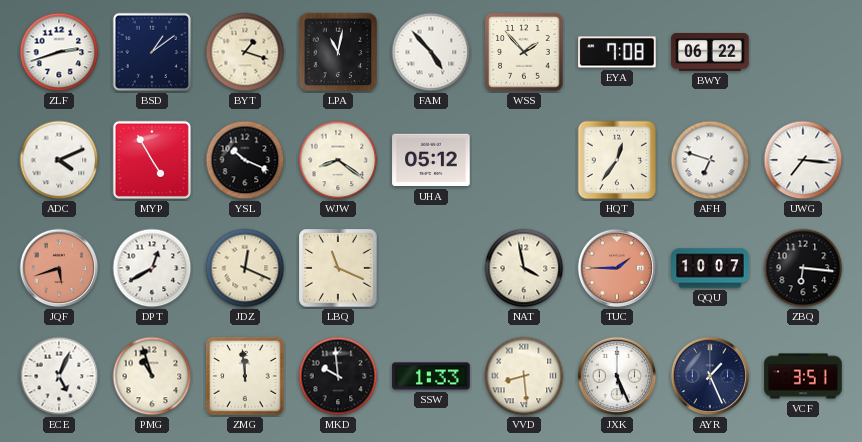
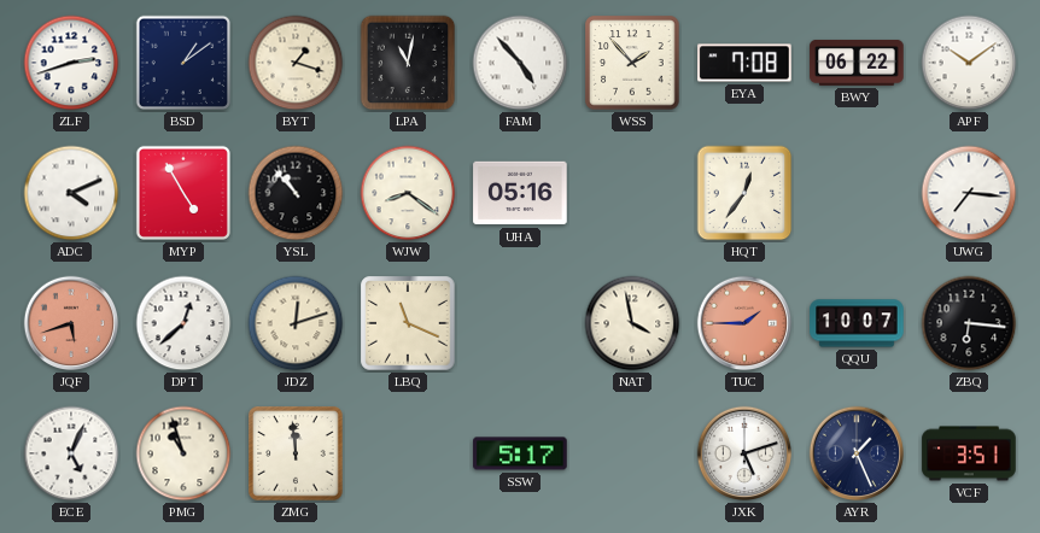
APF: none -> 10:09 (969, 63)
YSL: 10:19 -> 10:53 (296, 193)
UHA: 05:12 -> 05:16 (520, 193)
AFH: 6:48 -> none (710, 160)
DPT: 12:40 -> 12:38 (183, 323)
JDZ: 12:19 -> 12:12 (296, 323)
MKD: 9:59 -> none (338, 376)
SSW: 1:33 -> 5:17 (520, 453)
VVD: 8:29 -> none (524, 376)
JXK: 5:26 -> 5:12 (744, 453)
